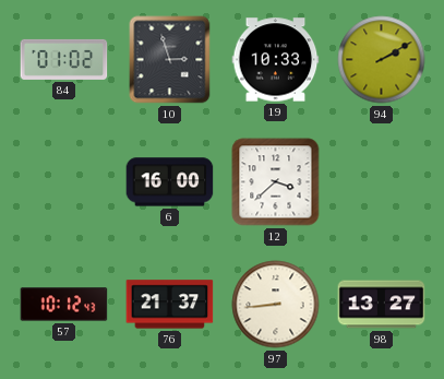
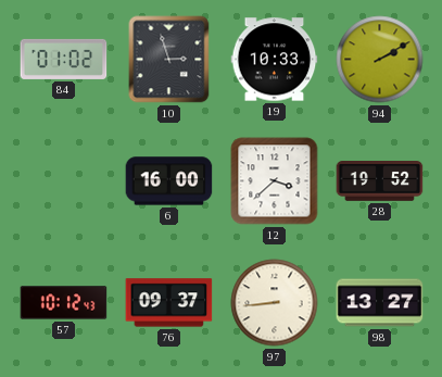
28: none -> 19:52 (380, 181)
76: 21:37 -> 09:37 (169, 303)
